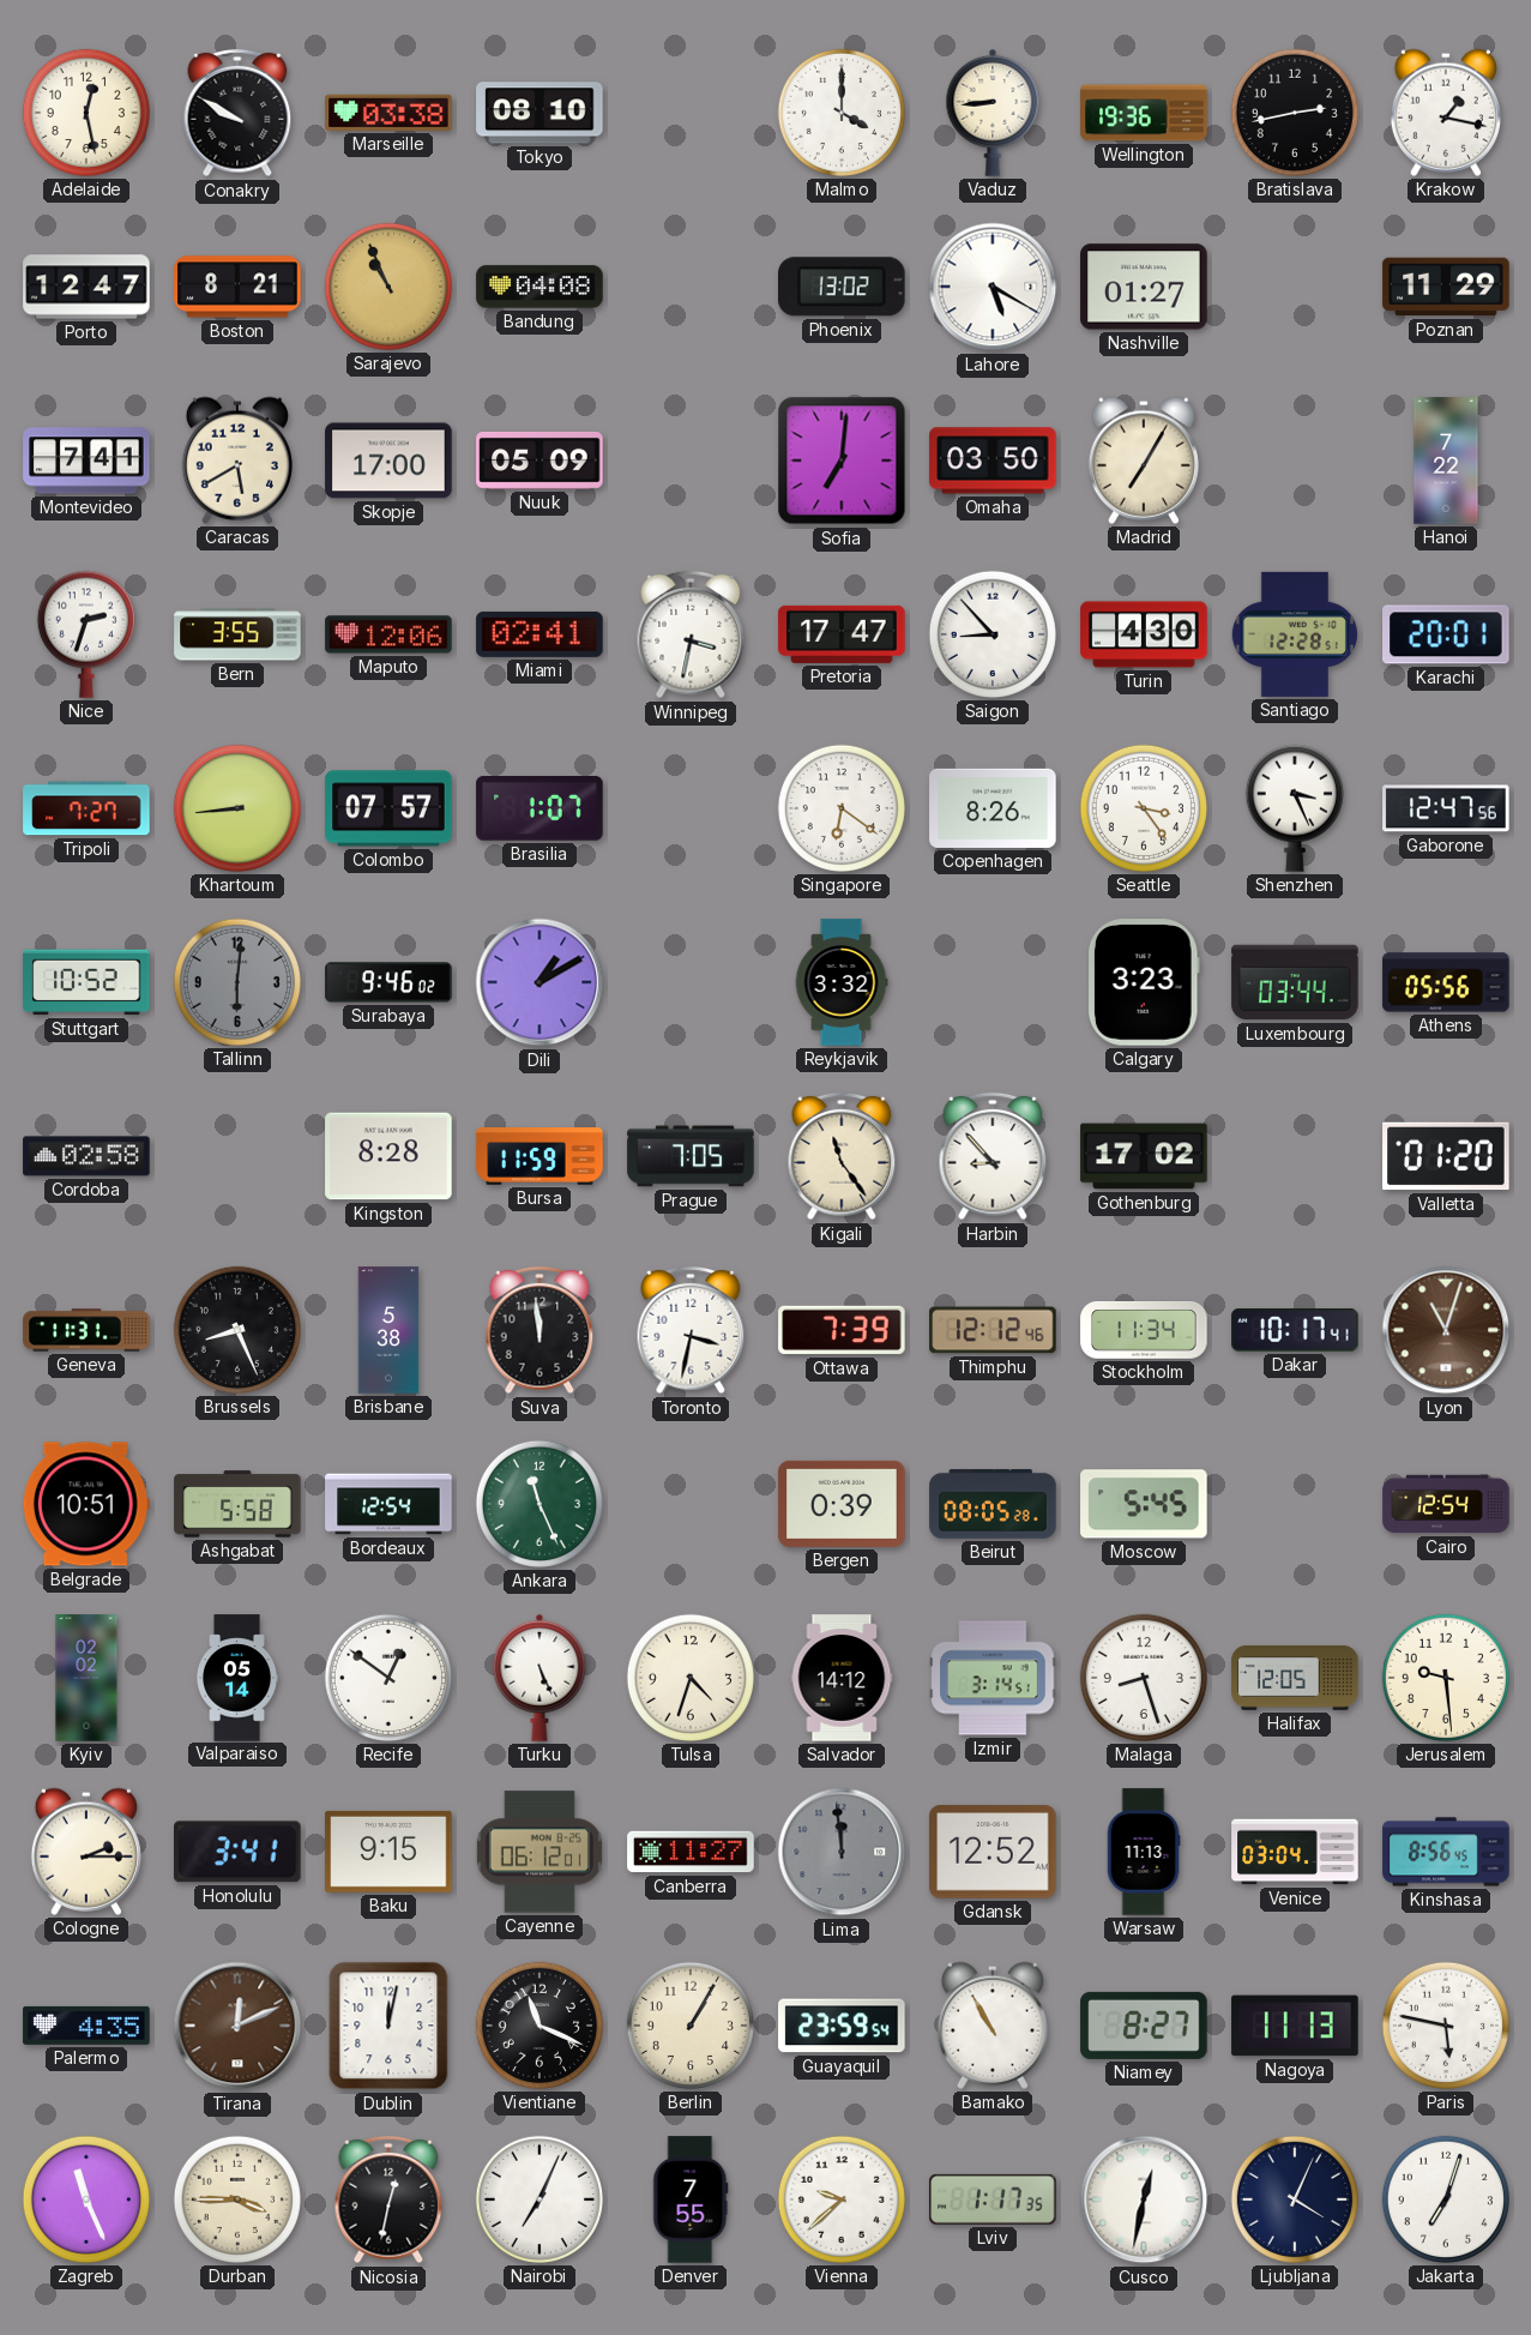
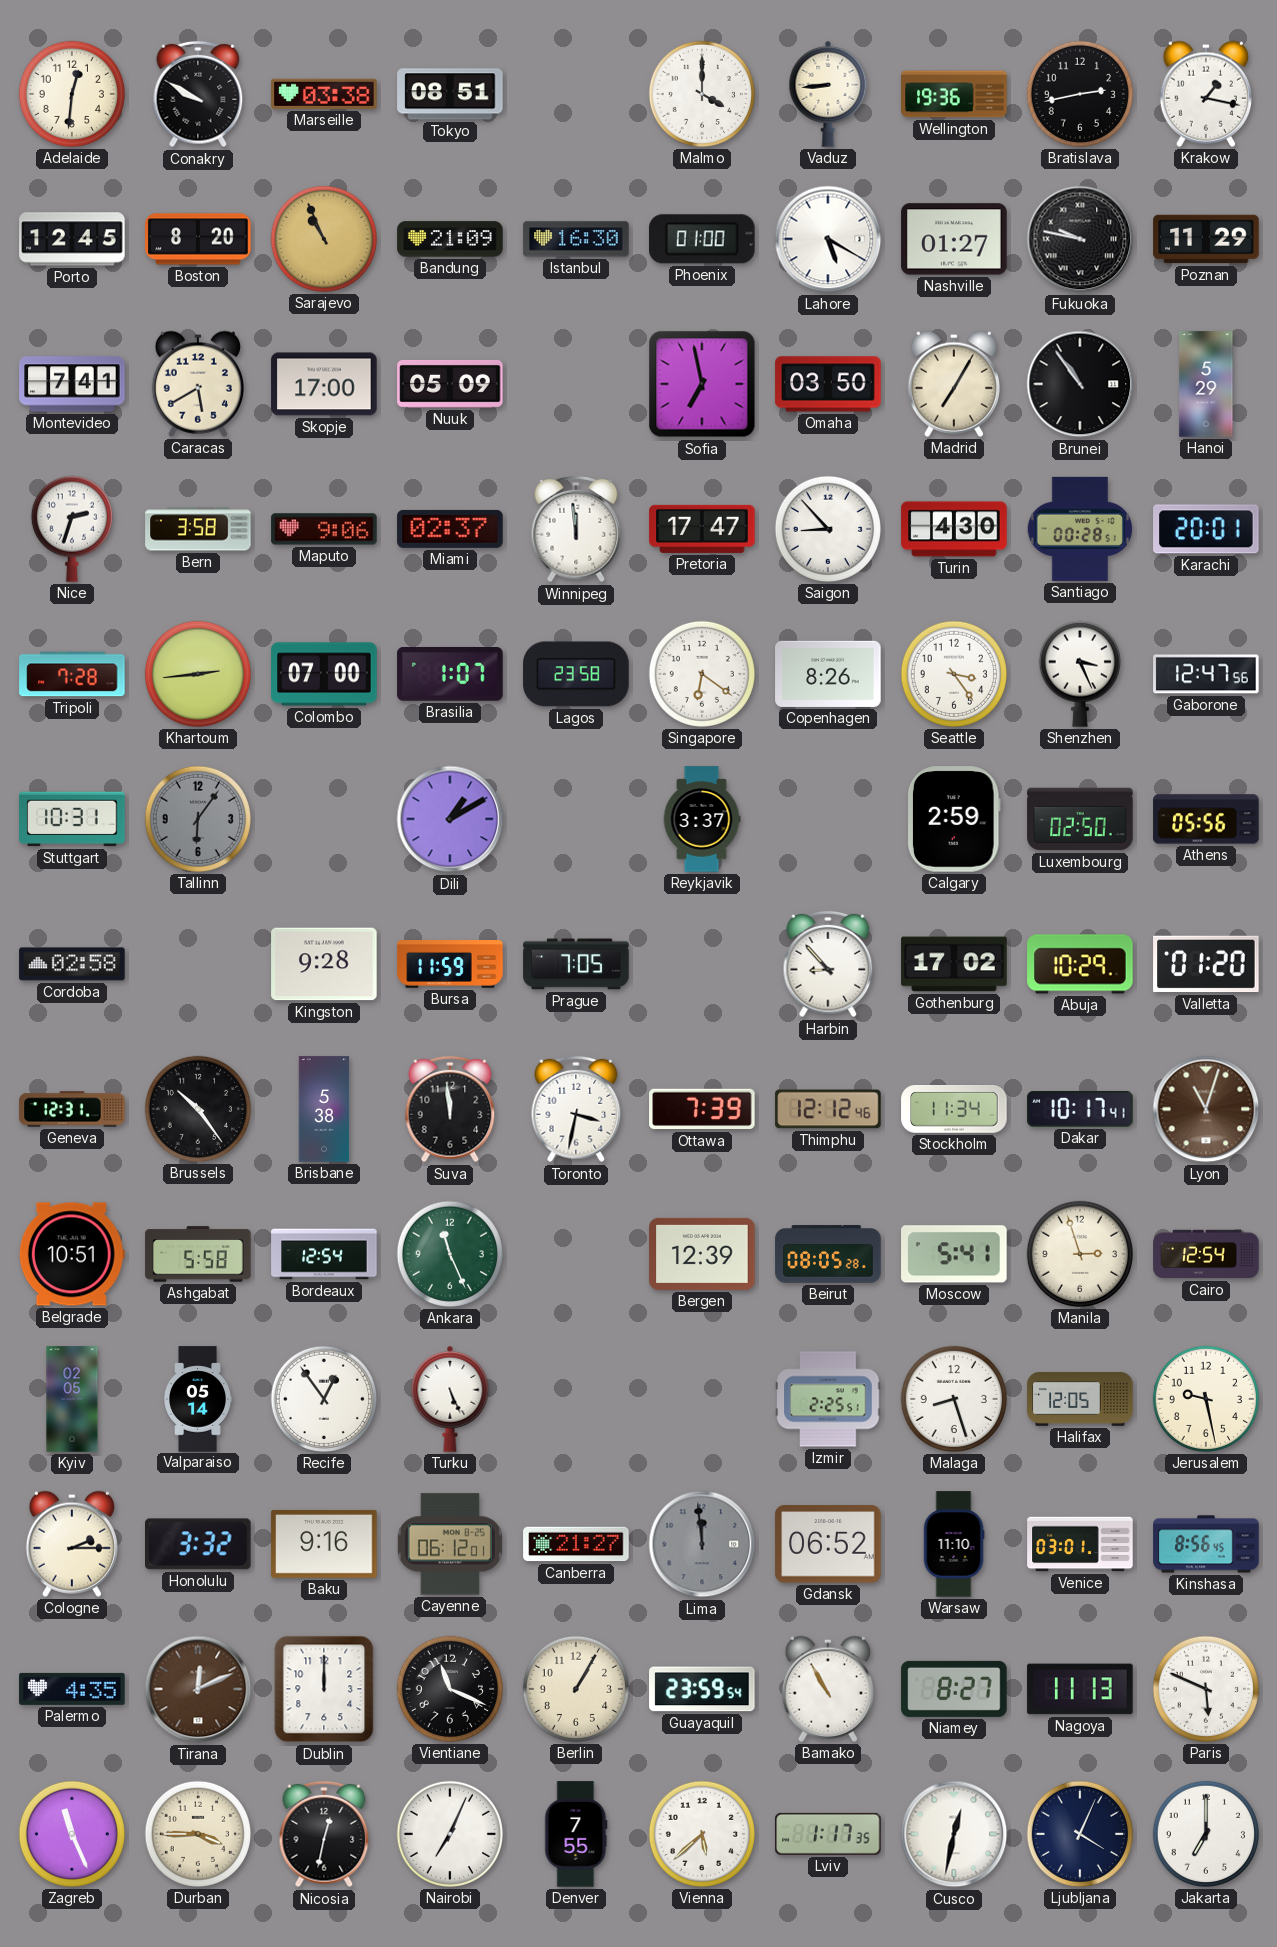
Adelaide: 12:28 -> 12:31 (72, 94)
Tokyo: 08:10 -> 08:51 (450, 94)
Porto: 12:47 -> 12:45 (72, 239)
Boston: 8:21 -> 8:20 (198, 239)
Bandung: 04:08 -> 21:09 (450, 239)
Istanbul: none -> 16:30 (576, 239)
Phoenix: 13:02 -> 01:00 (703, 239)
Fukuoka: none -> 9:47 (1080, 239)
Sofia: 7:01 -> 6:58 (702, 384)
Brunei: none -> 10:54 (1080, 384)
Hanoi: 7:22 -> 5:29 (1206, 384)
Bern: 3:55 -> 3:58 (198, 529)
Maputo: 12:06 -> 9:06 (324, 529)
Miami: 02:41 -> 02:37 (450, 529)
Winnipeg: 3:32 -> 11:59 (576, 529)
Santiago: 12:28 -> 00:28 (1080, 529)
Tripoli: 7:27 -> 7:28 (72, 674)
Khartoum: 8:44 -> 2:44 (198, 674)
Colombo: 07:57 -> 07:00 (324, 674)
Lagos: none -> 23:58 (576, 674)
Stuttgart: 10:52 -> 10:31 (72, 819)
Tallinn: 6:01 -> 6:06 (198, 819)
Surabaya: 9:46 -> none (388, 982)
Reykjavik: 3:32 -> 3:37 (702, 819)
Calgary: 3:23 -> 2:59 (954, 819)
Luxembourg: 03:44 -> 02:50 (1080, 819)
Kingston: 8:28 -> 9:28 (324, 964)
Kigali: 11:24 -> none (842, 1156)
Abuja: none -> 10:29 (1080, 964)
Geneva: 11:31 -> 12:31 (72, 1109)
Brussels: 8:26 -> 10:24 (198, 1109)
Bergen: 0:39 -> 12:39 (702, 1254)
Moscow: 5:45 -> 5:41 (954, 1254)
Manila: none -> 2:57 (1080, 1254)
Kyiv: 02:02 -> 02:05 (72, 1399)
Recife: 12:51 -> 12:54 (324, 1399)
Tulsa: 4:33 -> none (691, 1678)
Salvador: 14:12 -> none (842, 1678)
Izmir: 3:14 -> 2:25 (828, 1399)
Jerusalem: 9:29 -> 9:28 (1206, 1399)
Honolulu: 3:41 -> 3:32 (198, 1544)
Baku: 9:15 -> 9:16 (324, 1544)
Canberra: 11:27 -> 21:27 (576, 1544)
Gdansk: 12:52 -> 06:52 (828, 1544)
Warsaw: 11:13 -> 11:10 (954, 1544)
Venice: 03:04 -> 03:01 (1080, 1544)
Dublin: 12:02 -> 12:00 (324, 1689)
Paris: 5:47 -> 5:49 (1206, 1689)
Vienna: 9:38 -> 5:38 (702, 1834)
Jakarta: 7:03 -> 7:00 (1206, 1834)
